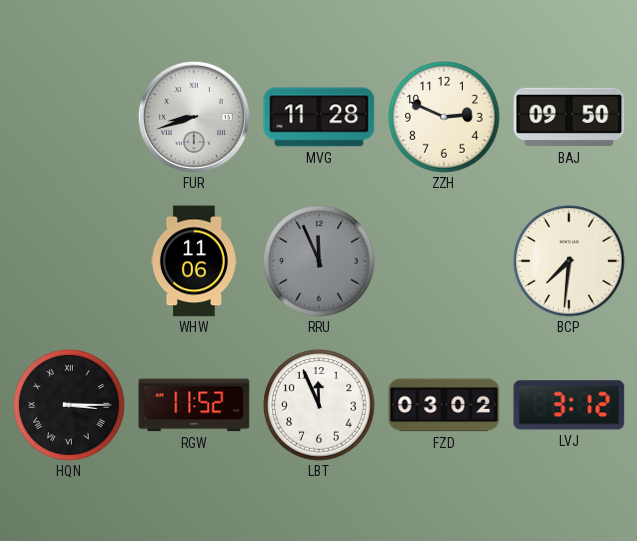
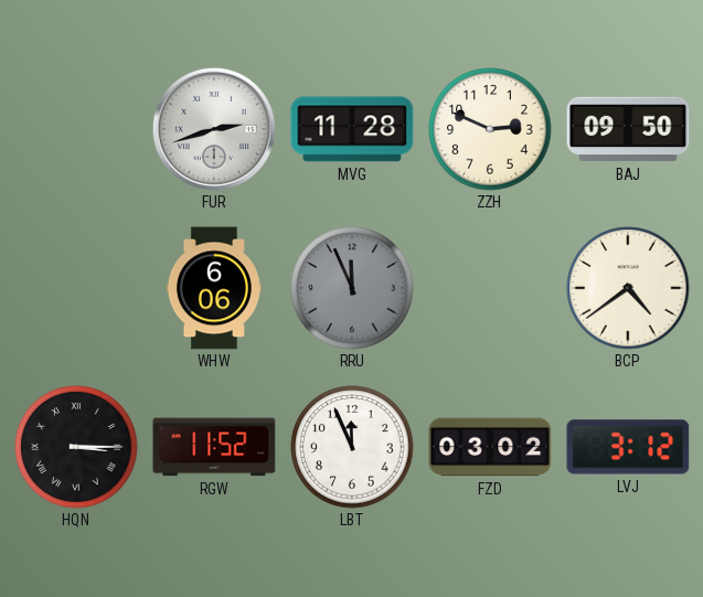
FUR: 8:42 -> 2:42 (214, 129)
WHW: 11:06 -> 6:06 (214, 288)
BCP: 7:31 -> 4:39 (628, 288)
